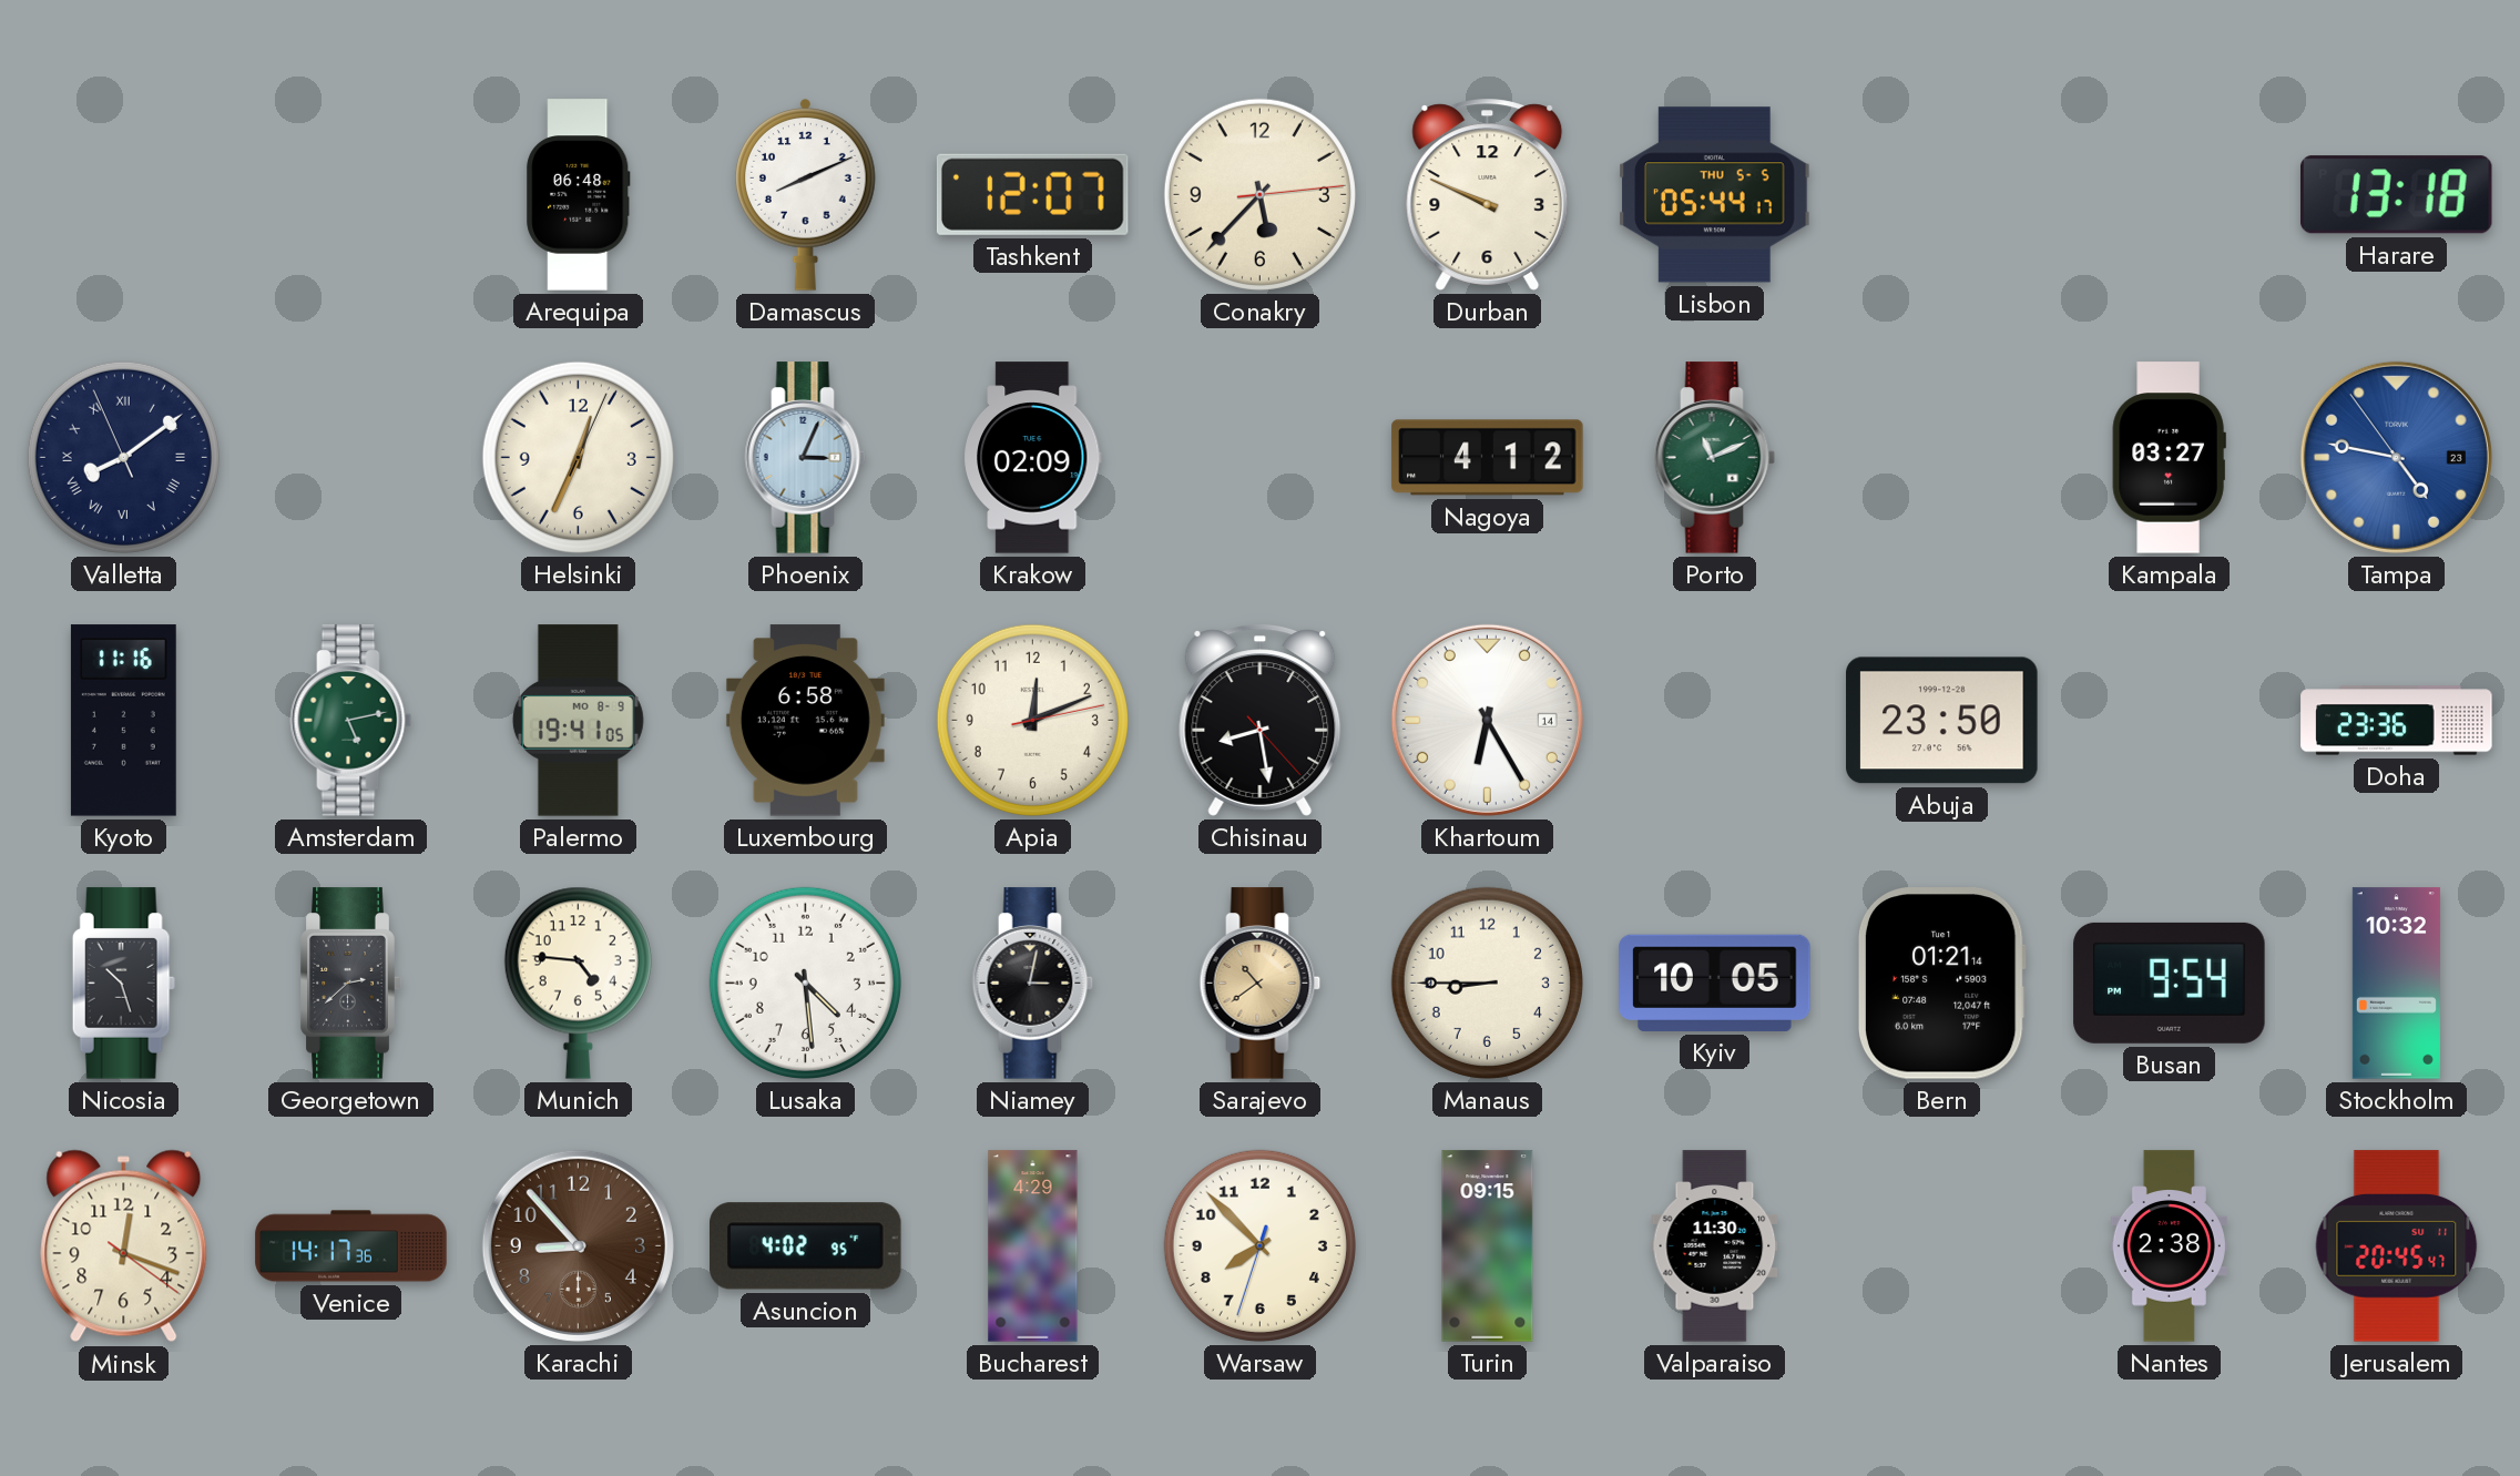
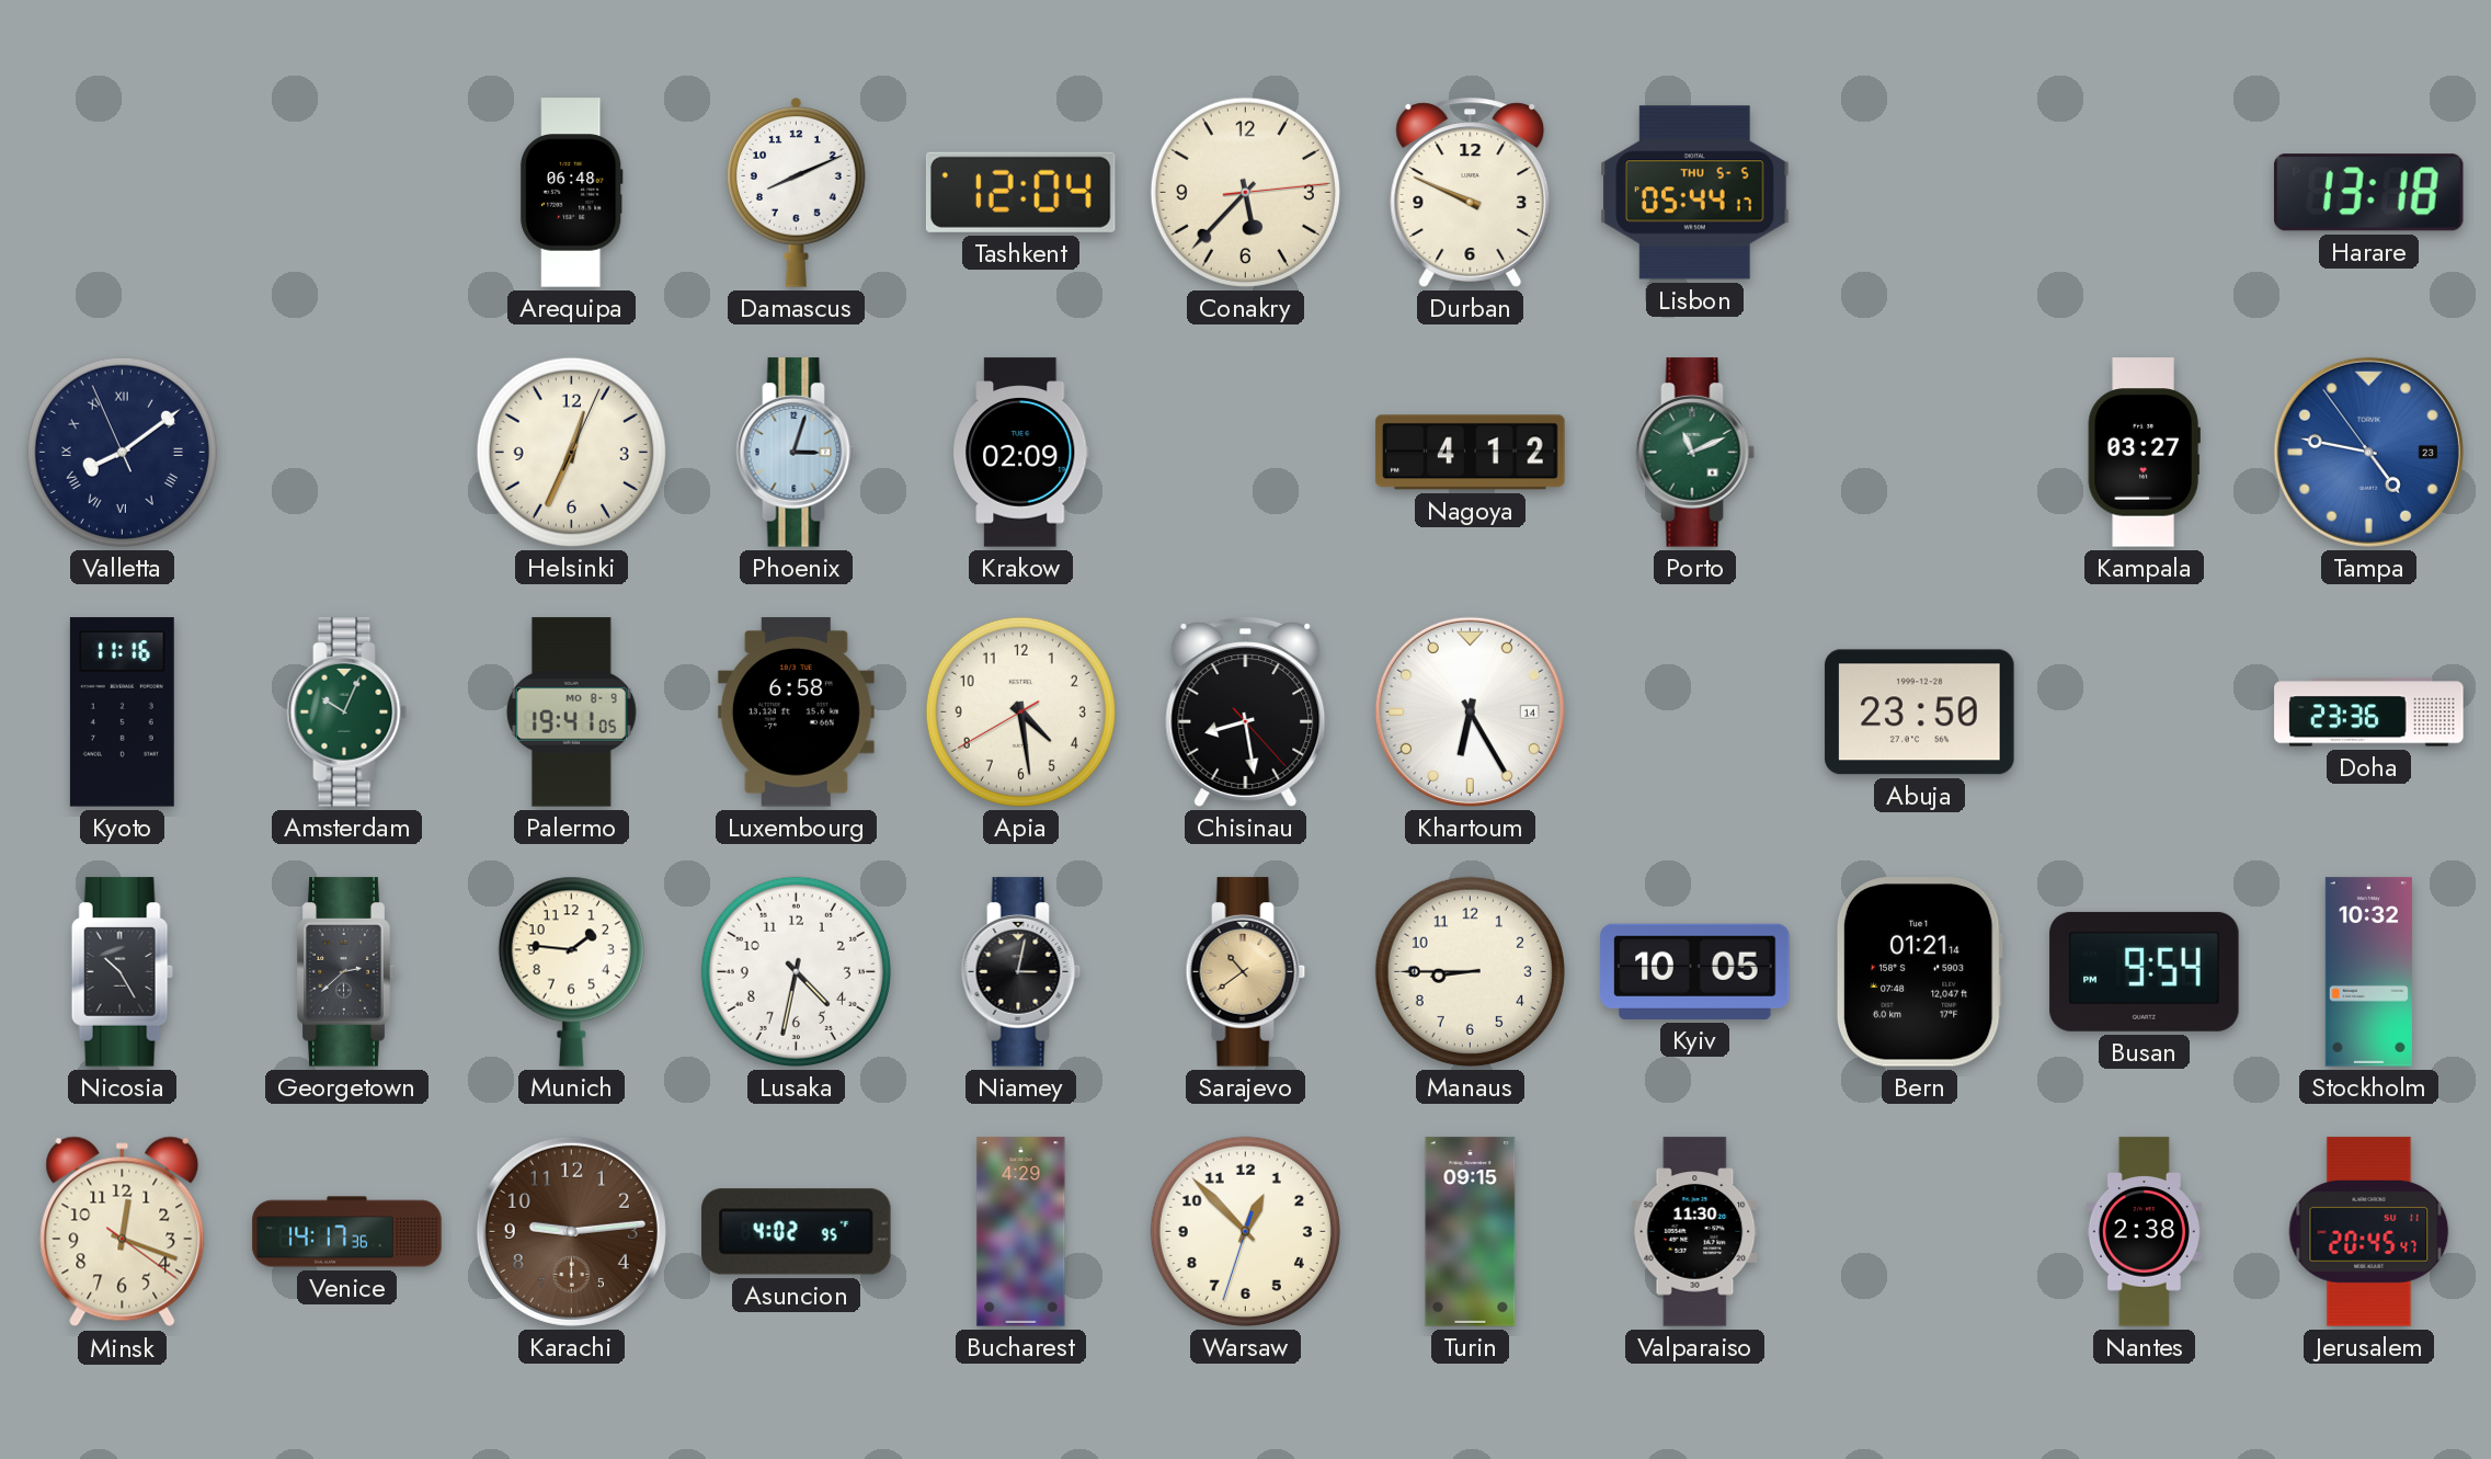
Tashkent: 12:07 -> 12:04 (1020, 192)
Phoenix: 3:04 -> 3:03 (797, 453)
Amsterdam: 5:13 -> 10:04 (347, 713)
Apia: 12:11 -> 4:28 (1020, 711)
Nicosia: 10:27 -> 10:25 (122, 972)
Munich: 4:46 -> 1:46 (571, 971)
Lusaka: 4:29 -> 4:32 (796, 971)
Karachi: 8:53 -> 9:14 (571, 1231)
Warsaw: 7:52 -> 12:52 (1245, 1231)
